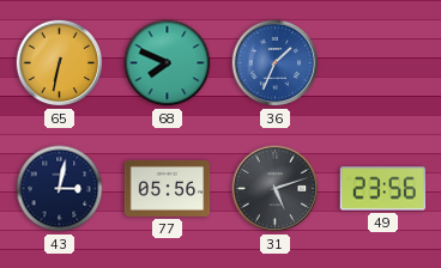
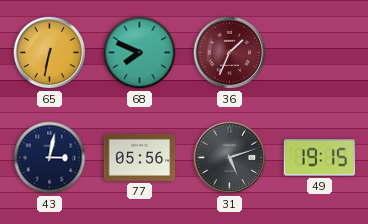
36 dial: blue -> burgundy (230, 53)
49: 23:56 -> 19:15 (320, 158)
